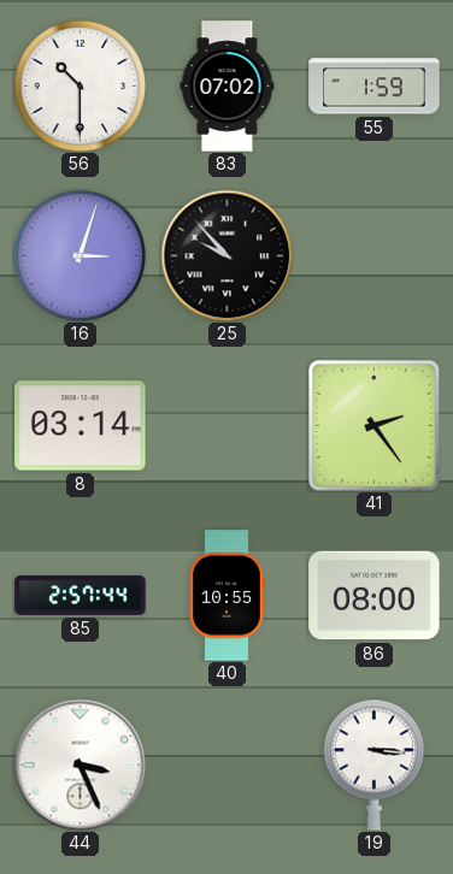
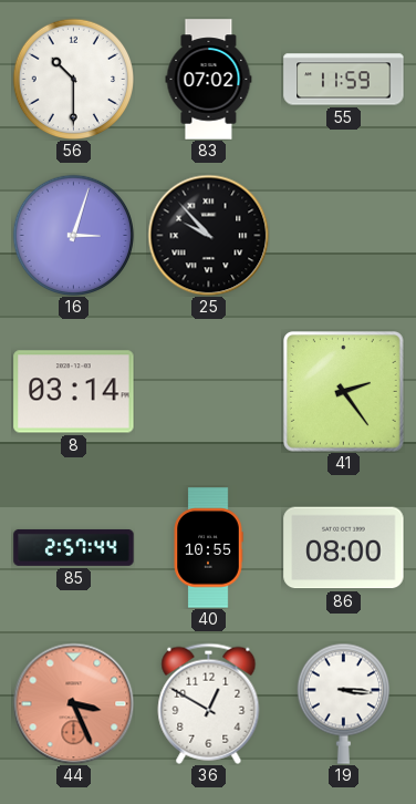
55: 1:59 -> 11:59 (344, 80)
44 dial: white -> salmon (73, 703)
36: none -> 12:50 (209, 703)
